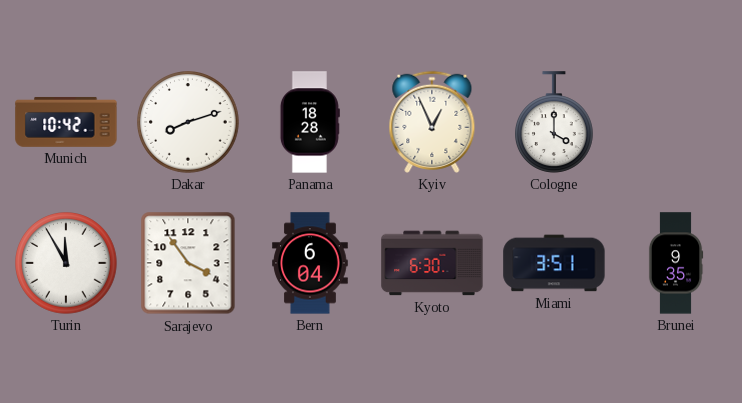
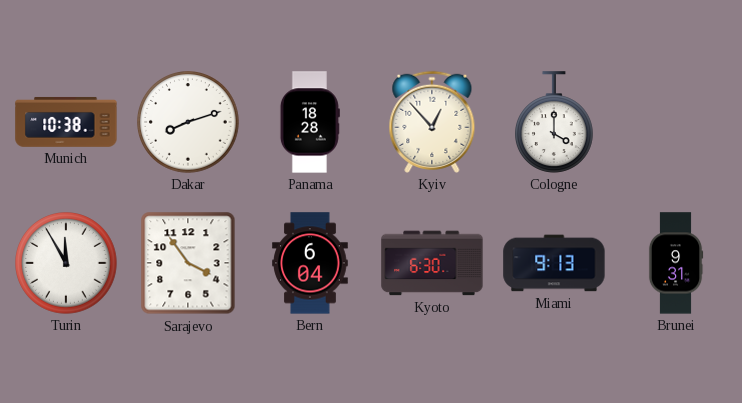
Munich: 10:42 -> 10:38 (66, 122)
Kyiv: 12:56 -> 12:53 (432, 122)
Miami: 3:51 -> 9:13 (554, 263)
Brunei: 9:35 -> 9:31 (676, 263)
